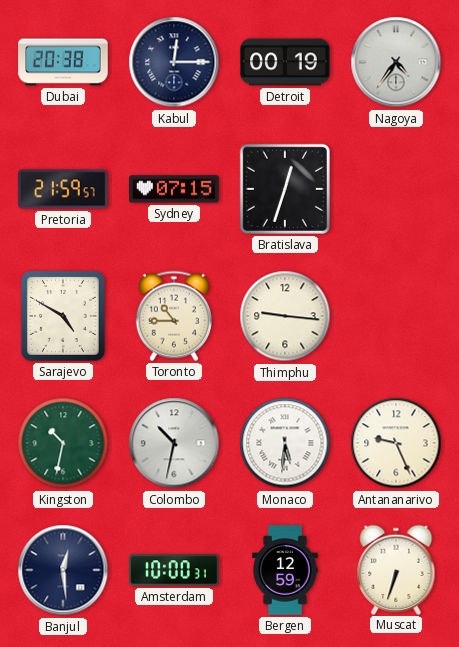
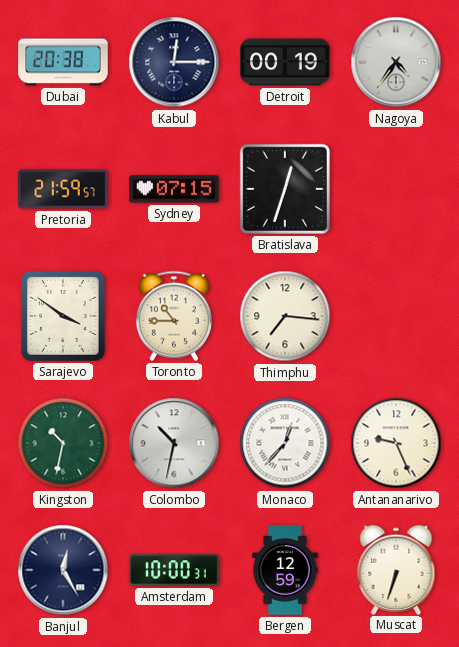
Sarajevo: 4:50 -> 3:51 (63, 316)
Thimphu: 9:16 -> 7:16 (285, 316)
Monaco: 5:31 -> 12:37 (285, 443)
Banjul: 12:29 -> 12:25 (63, 570)
